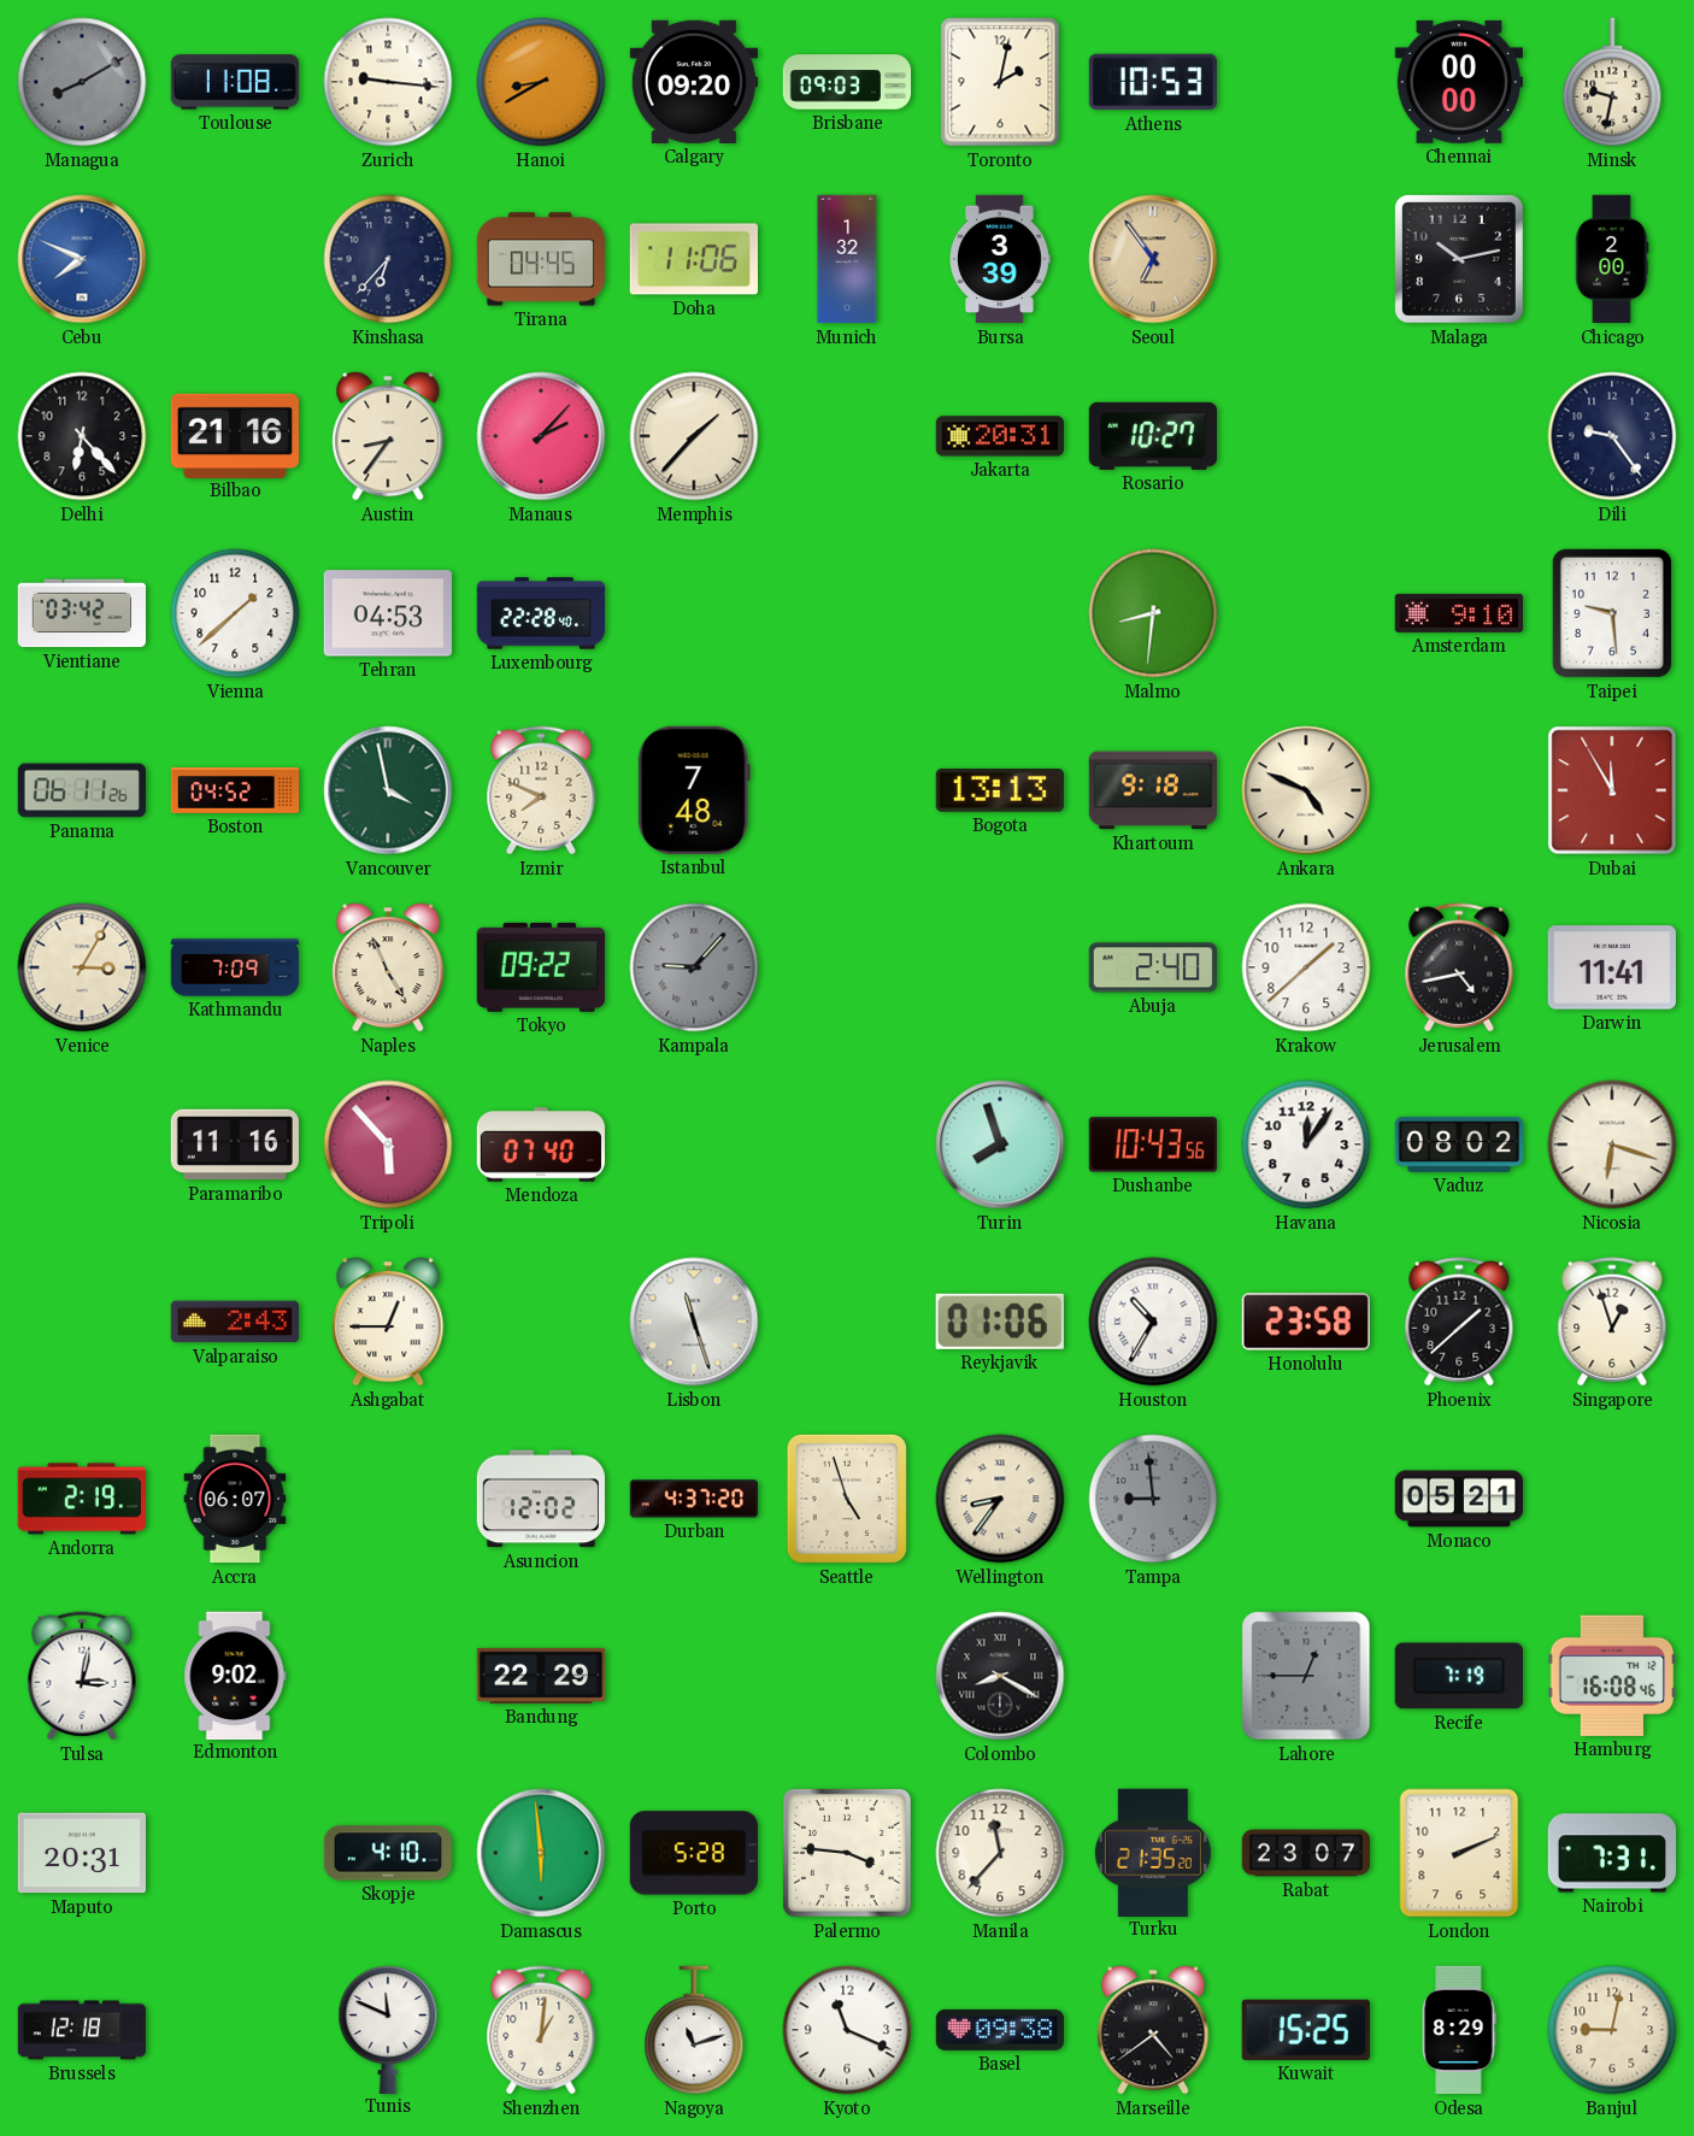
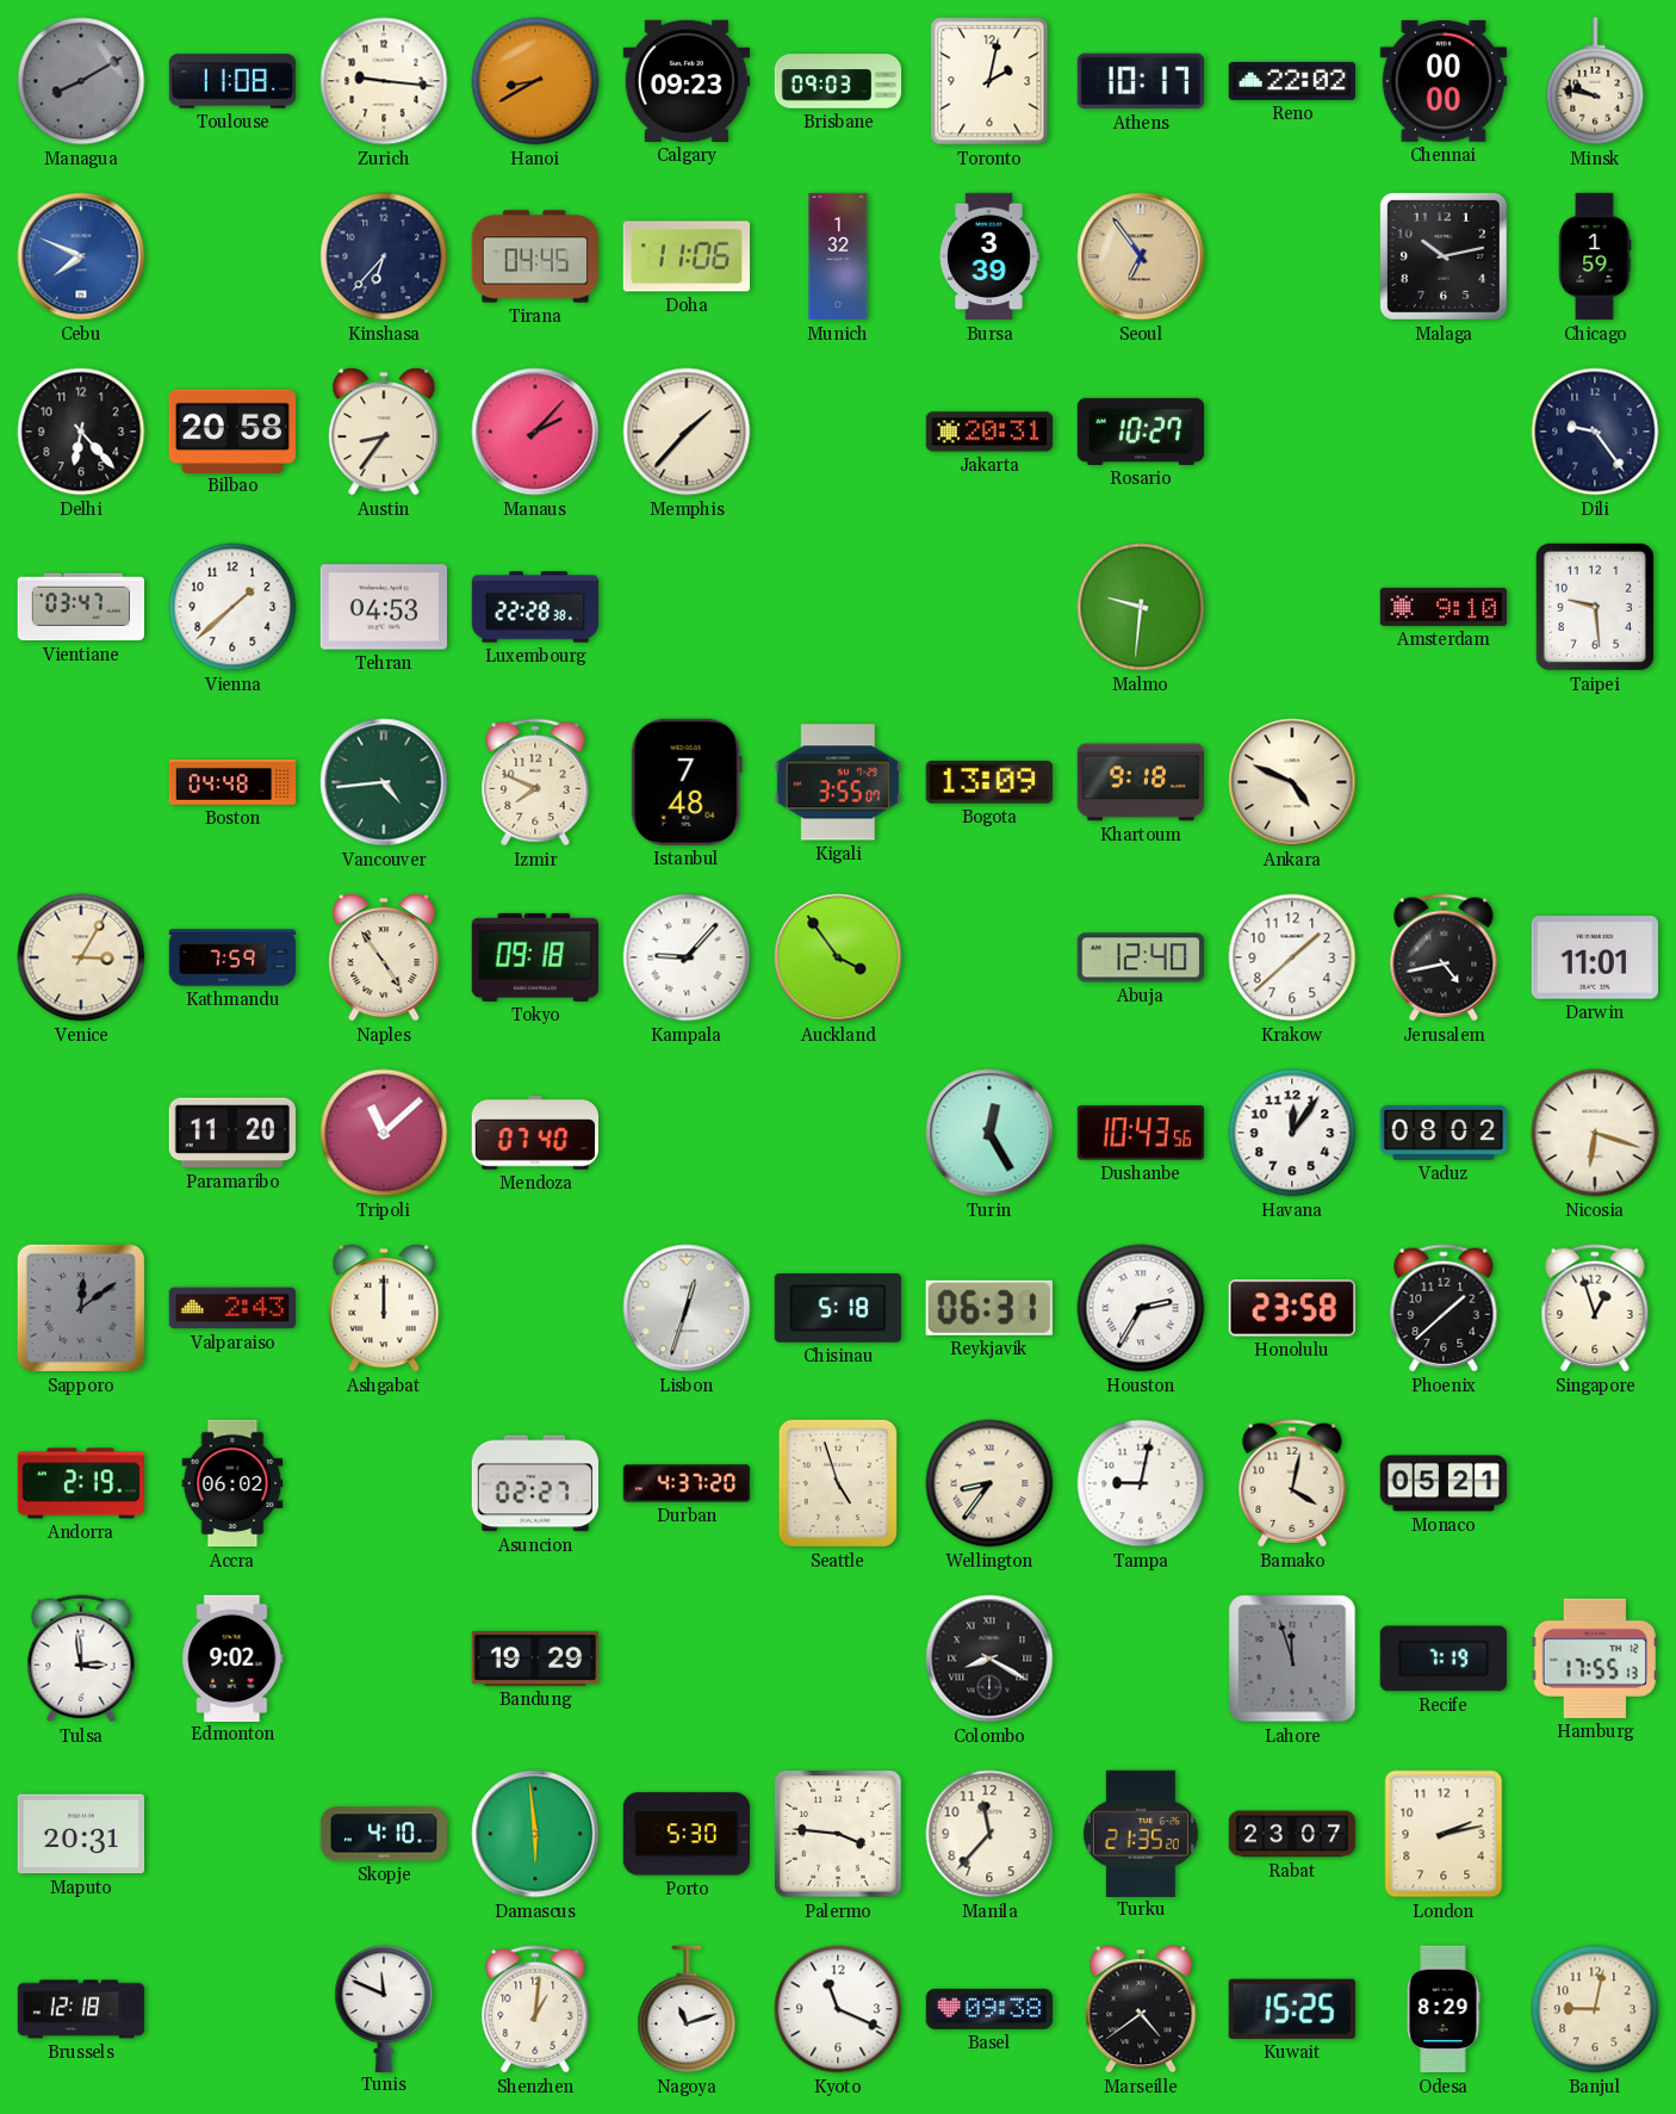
Calgary: 09:20 -> 09:23 (685, 81)
Athens: 10:53 -> 10:17 (1140, 81)
Reno: none -> 22:02 (1291, 81)
Minsk: 9:32 -> 9:47 (1595, 81)
Chicago: 2:00 -> 1:59 (1595, 256)
Bilbao: 21:16 -> 20:58 (231, 430)
Vientiane: 03:42 -> 03:47 (80, 607)
Luxembourg: 22:28:40 -> 22:28:38 (535, 607)
Malmo: 8:31 -> 9:31 (1141, 607)
Panama: 06:11 -> none (82, 790)
Boston: 04:52 -> 04:48 (232, 783)
Vancouver: 3:58 -> 4:44 (384, 782)
Kigali: none -> 3:55 (838, 782)
Bogota: 13:13 -> 13:09 (989, 782)
Dubai: 11:55 -> none (1612, 790)
Kathmandu: 7:09 -> 7:59 (232, 957)
Naples: 4:56 -> 4:54 (384, 957)
Tokyo: 09:22 -> 09:18 (535, 957)
Kampala dial: grey -> white (687, 957)
Auckland: none -> 3:54 (838, 957)
Abuja: 2:40 -> 12:40 (1140, 957)
Darwin: 11:41 -> 11:01 (1594, 957)
Paramaribo: 11:16 -> 11:20 (231, 1133)
Tripoli: 5:53 -> 11:08 (384, 1133)
Turin: 7:57 -> 12:25 (989, 1133)
Sapporo: none -> 12:09 (81, 1308)
Ashgabat: 12:45 -> 12:00 (384, 1308)
Lisbon: 11:27 -> 12:33 (687, 1308)
Chisinau: none -> 5:18 (838, 1309)
Reykjavik: 01:06 -> 06:31 (989, 1308)
Houston: 10:35 -> 2:35 (1141, 1308)
Accra: 06:07 -> 06:02 (232, 1483)
Asuncion: 12:02 -> 02:27 (534, 1483)
Tampa: 8:59 -> 9:02 (1141, 1483)
Tampa dial: grey -> white (1141, 1483)
Bamako: none -> 4:02 (1292, 1483)
Tulsa: 3:02 -> 2:59 (81, 1659)
Bandung: 22:29 -> 19:29 (535, 1659)
Lahore: 12:45 -> 11:57 (1292, 1659)
Hamburg: 16:08 -> 17:55 (1595, 1659)
Porto: 5:28 -> 5:30 (687, 1834)
London: 2:11 -> 2:13 (1444, 1834)
Nairobi: 7:31 -> none (1612, 1853)
